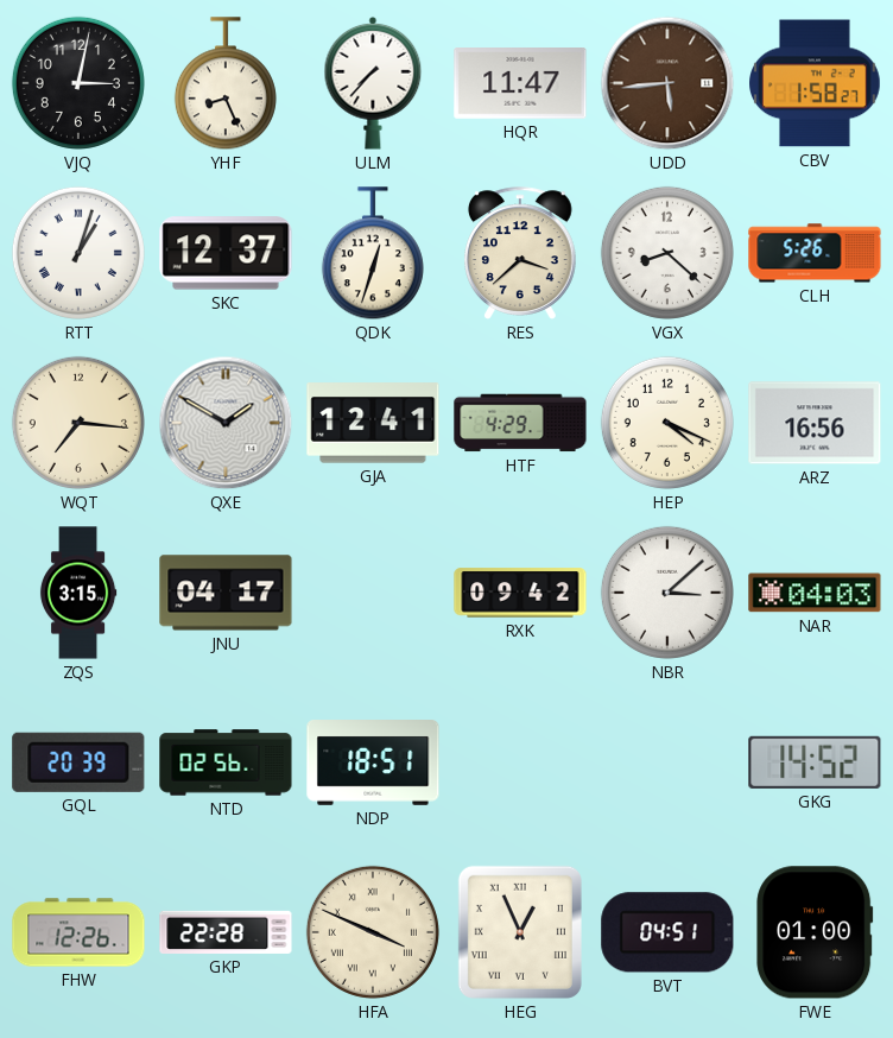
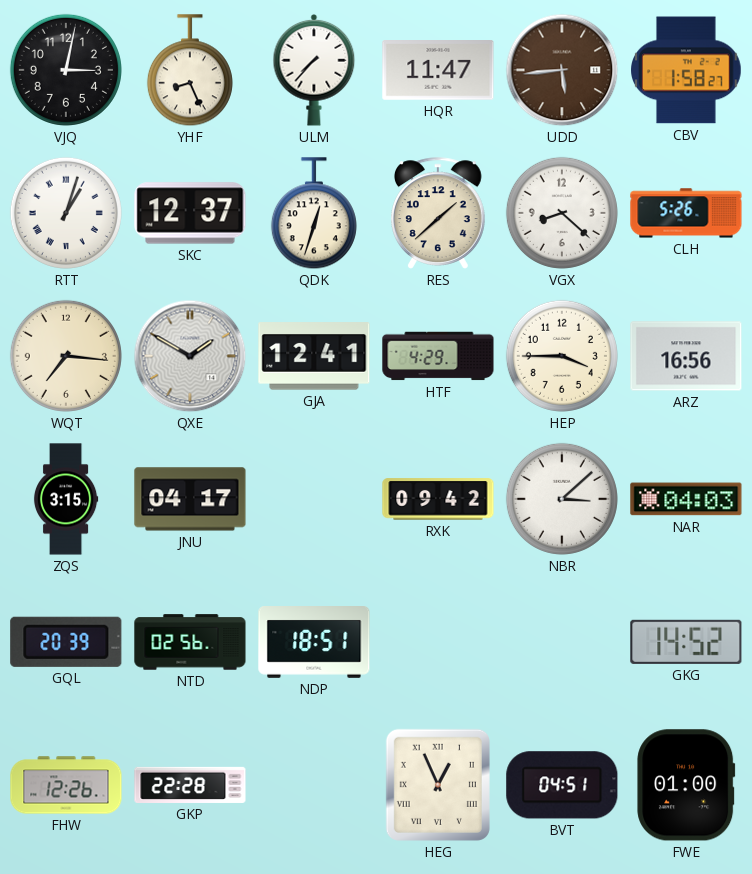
RES: 3:38 -> 1:38 (439, 213)
HEP: 4:19 -> 3:45 (562, 356)
HFA: 3:49 -> none (373, 932)
